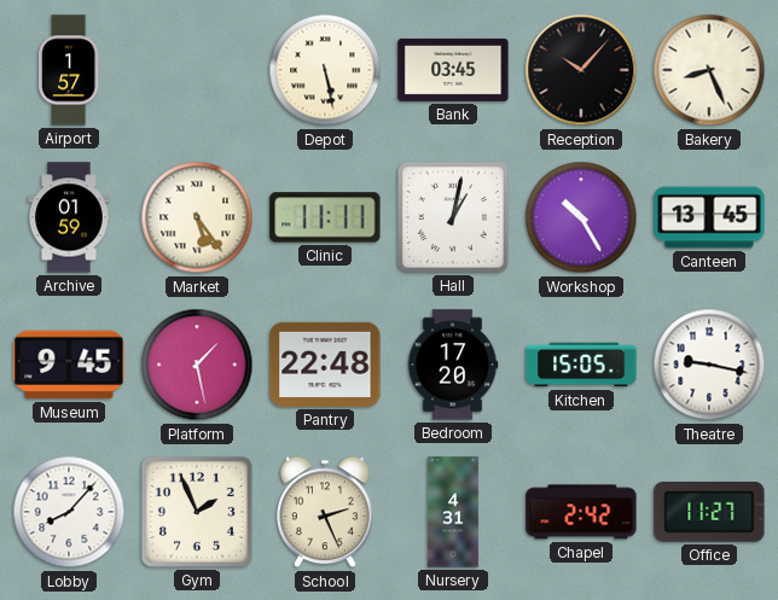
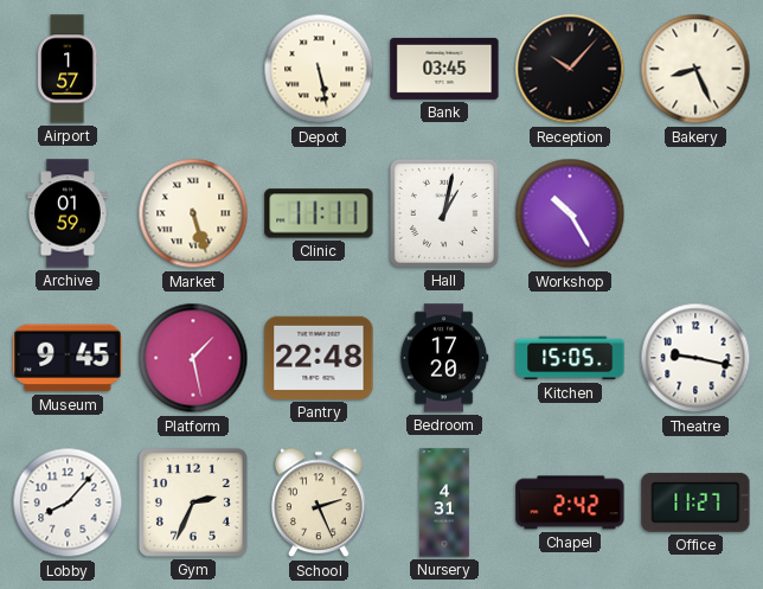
Market: 5:24 -> 5:27 (193, 213)
Canteen: 13:45 -> none (709, 217)
Gym: 1:56 -> 2:34 (193, 502)
